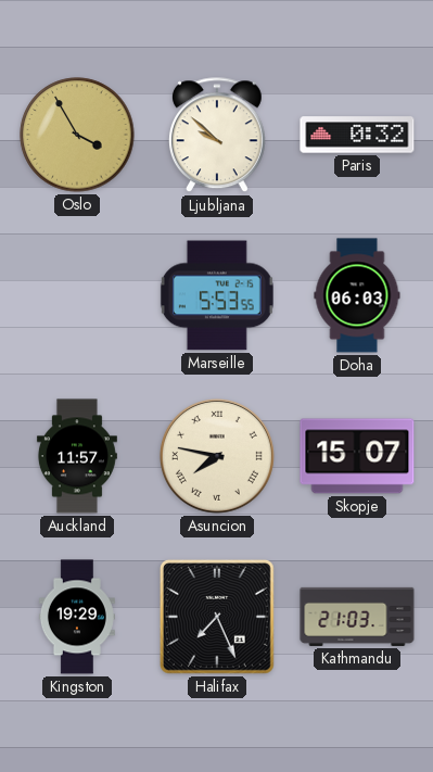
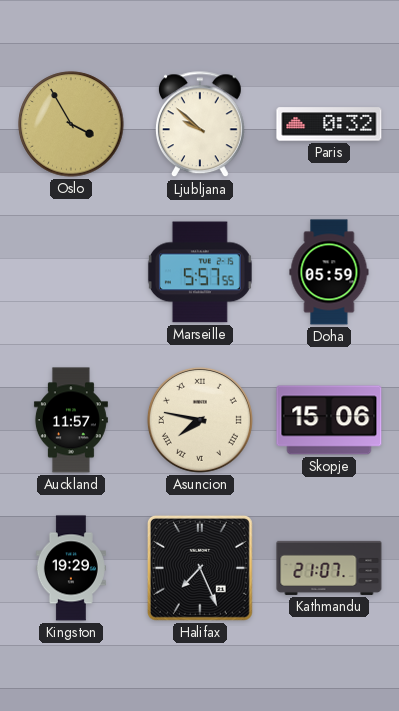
Marseille: 5:53 -> 5:57 (200, 272)
Doha: 06:03 -> 05:59 (329, 272)
Skopje: 15:07 -> 15:06 (329, 420)
Kathmandu: 21:03 -> 21:07 (329, 568)
